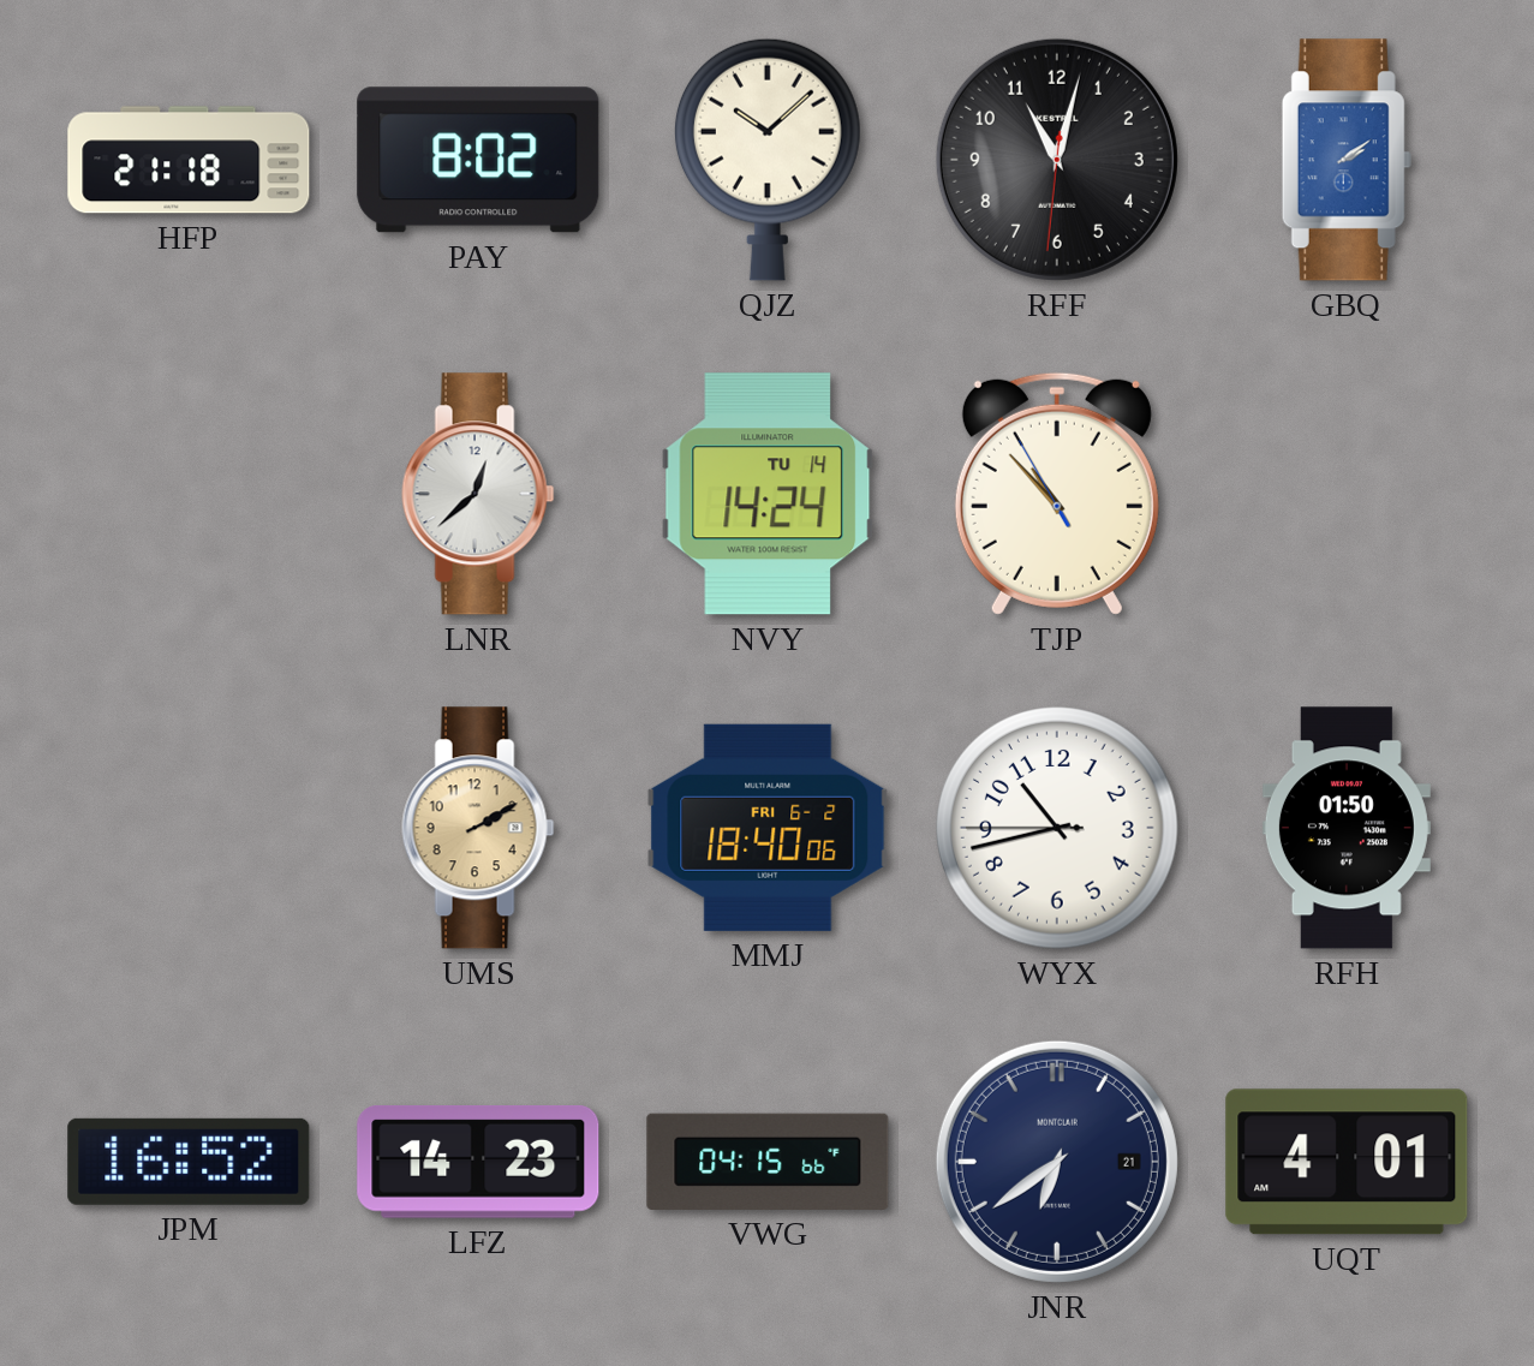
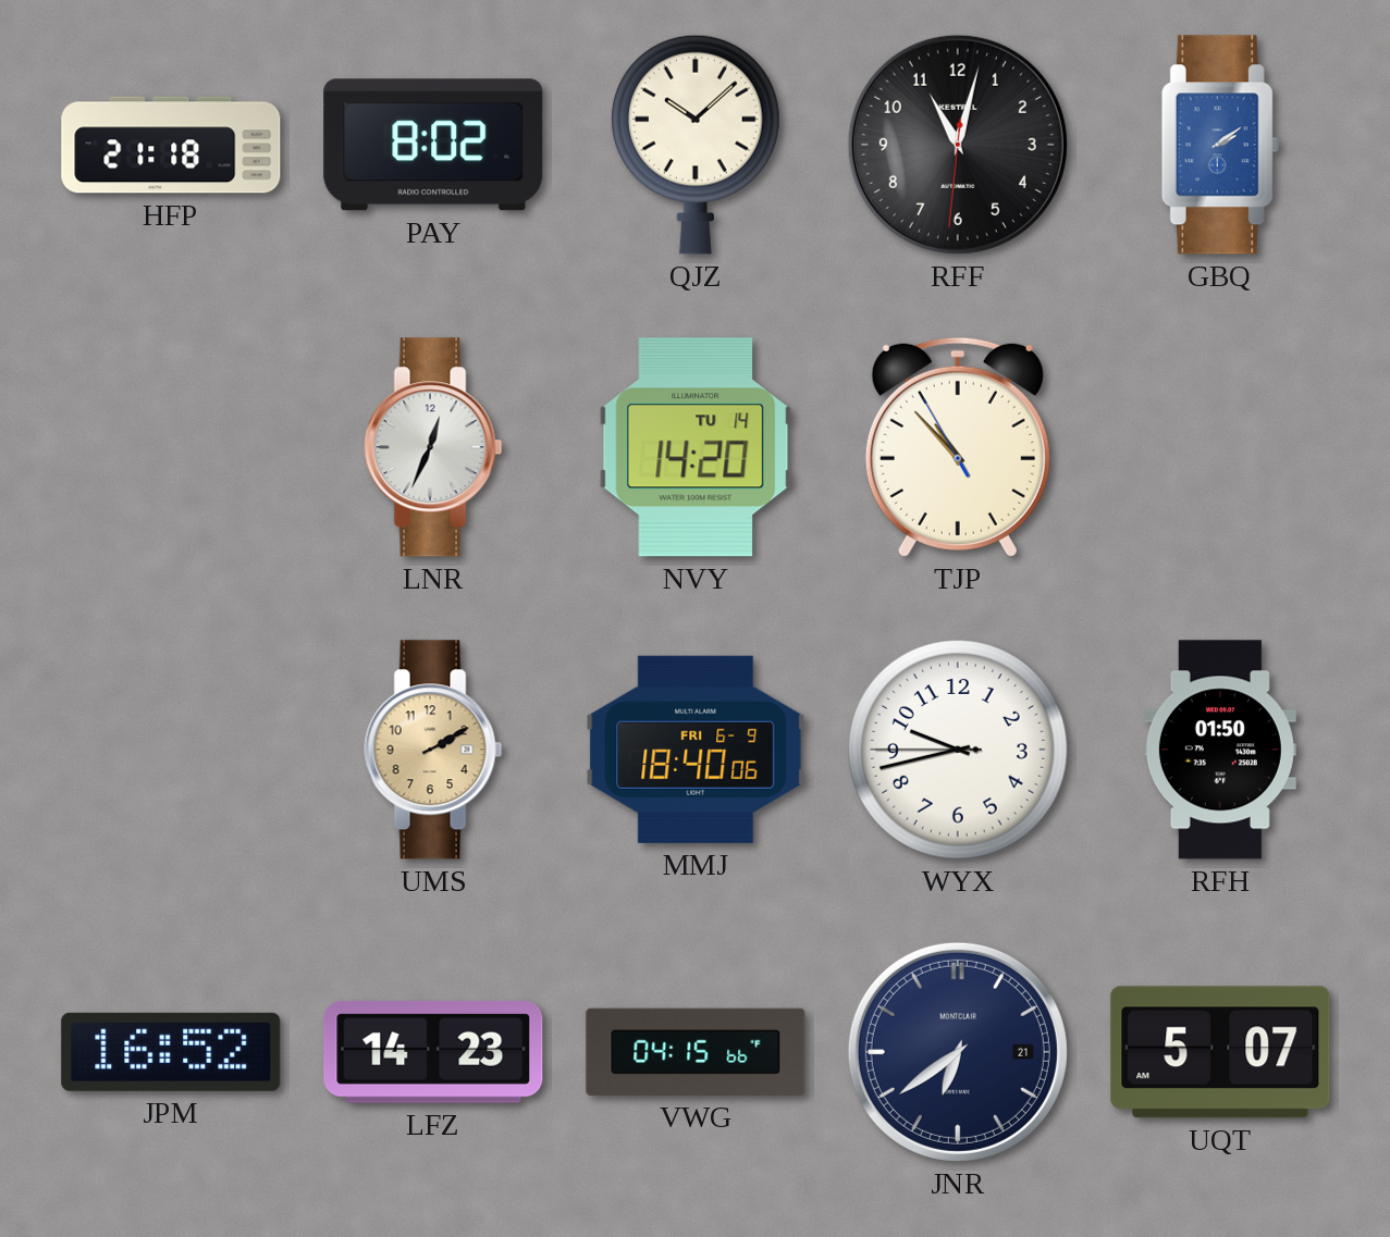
LNR: 12:38 -> 12:34 (433, 447)
NVY: 14:24 -> 14:20 (696, 447)
MMJ date: FRI 6-2 -> FRI 6-9 (696, 750)
WYX: 10:42 -> 9:42 (959, 751)
UQT: 4:01 -> 5:07 (1220, 1052)
